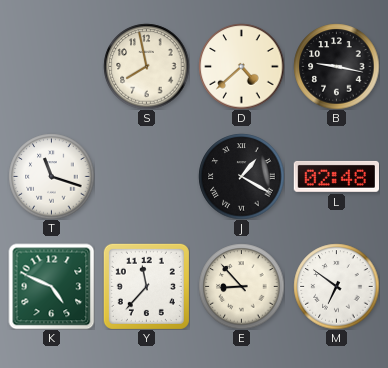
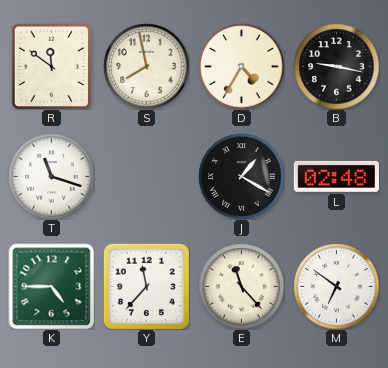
R: none -> 11:51 (52, 66)
D: 4:38 -> 4:35 (241, 66)
K: 4:49 -> 4:45 (51, 286)
E: 8:53 -> 11:23 (241, 286)
